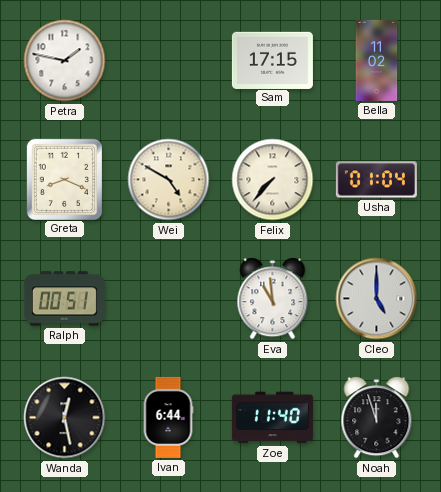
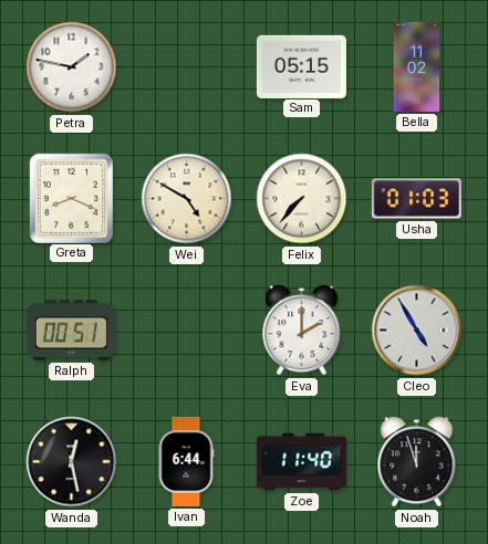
Sam: 17:15 -> 05:15 (301, 66)
Usha: 01:04 -> 01:03 (416, 199)
Eva: 10:59 -> 2:00 (302, 331)
Cleo: 5:00 -> 4:55 (417, 331)
